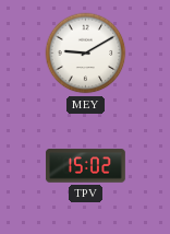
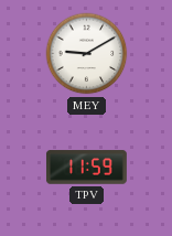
TPV: 15:02 -> 11:59 (86, 168)
